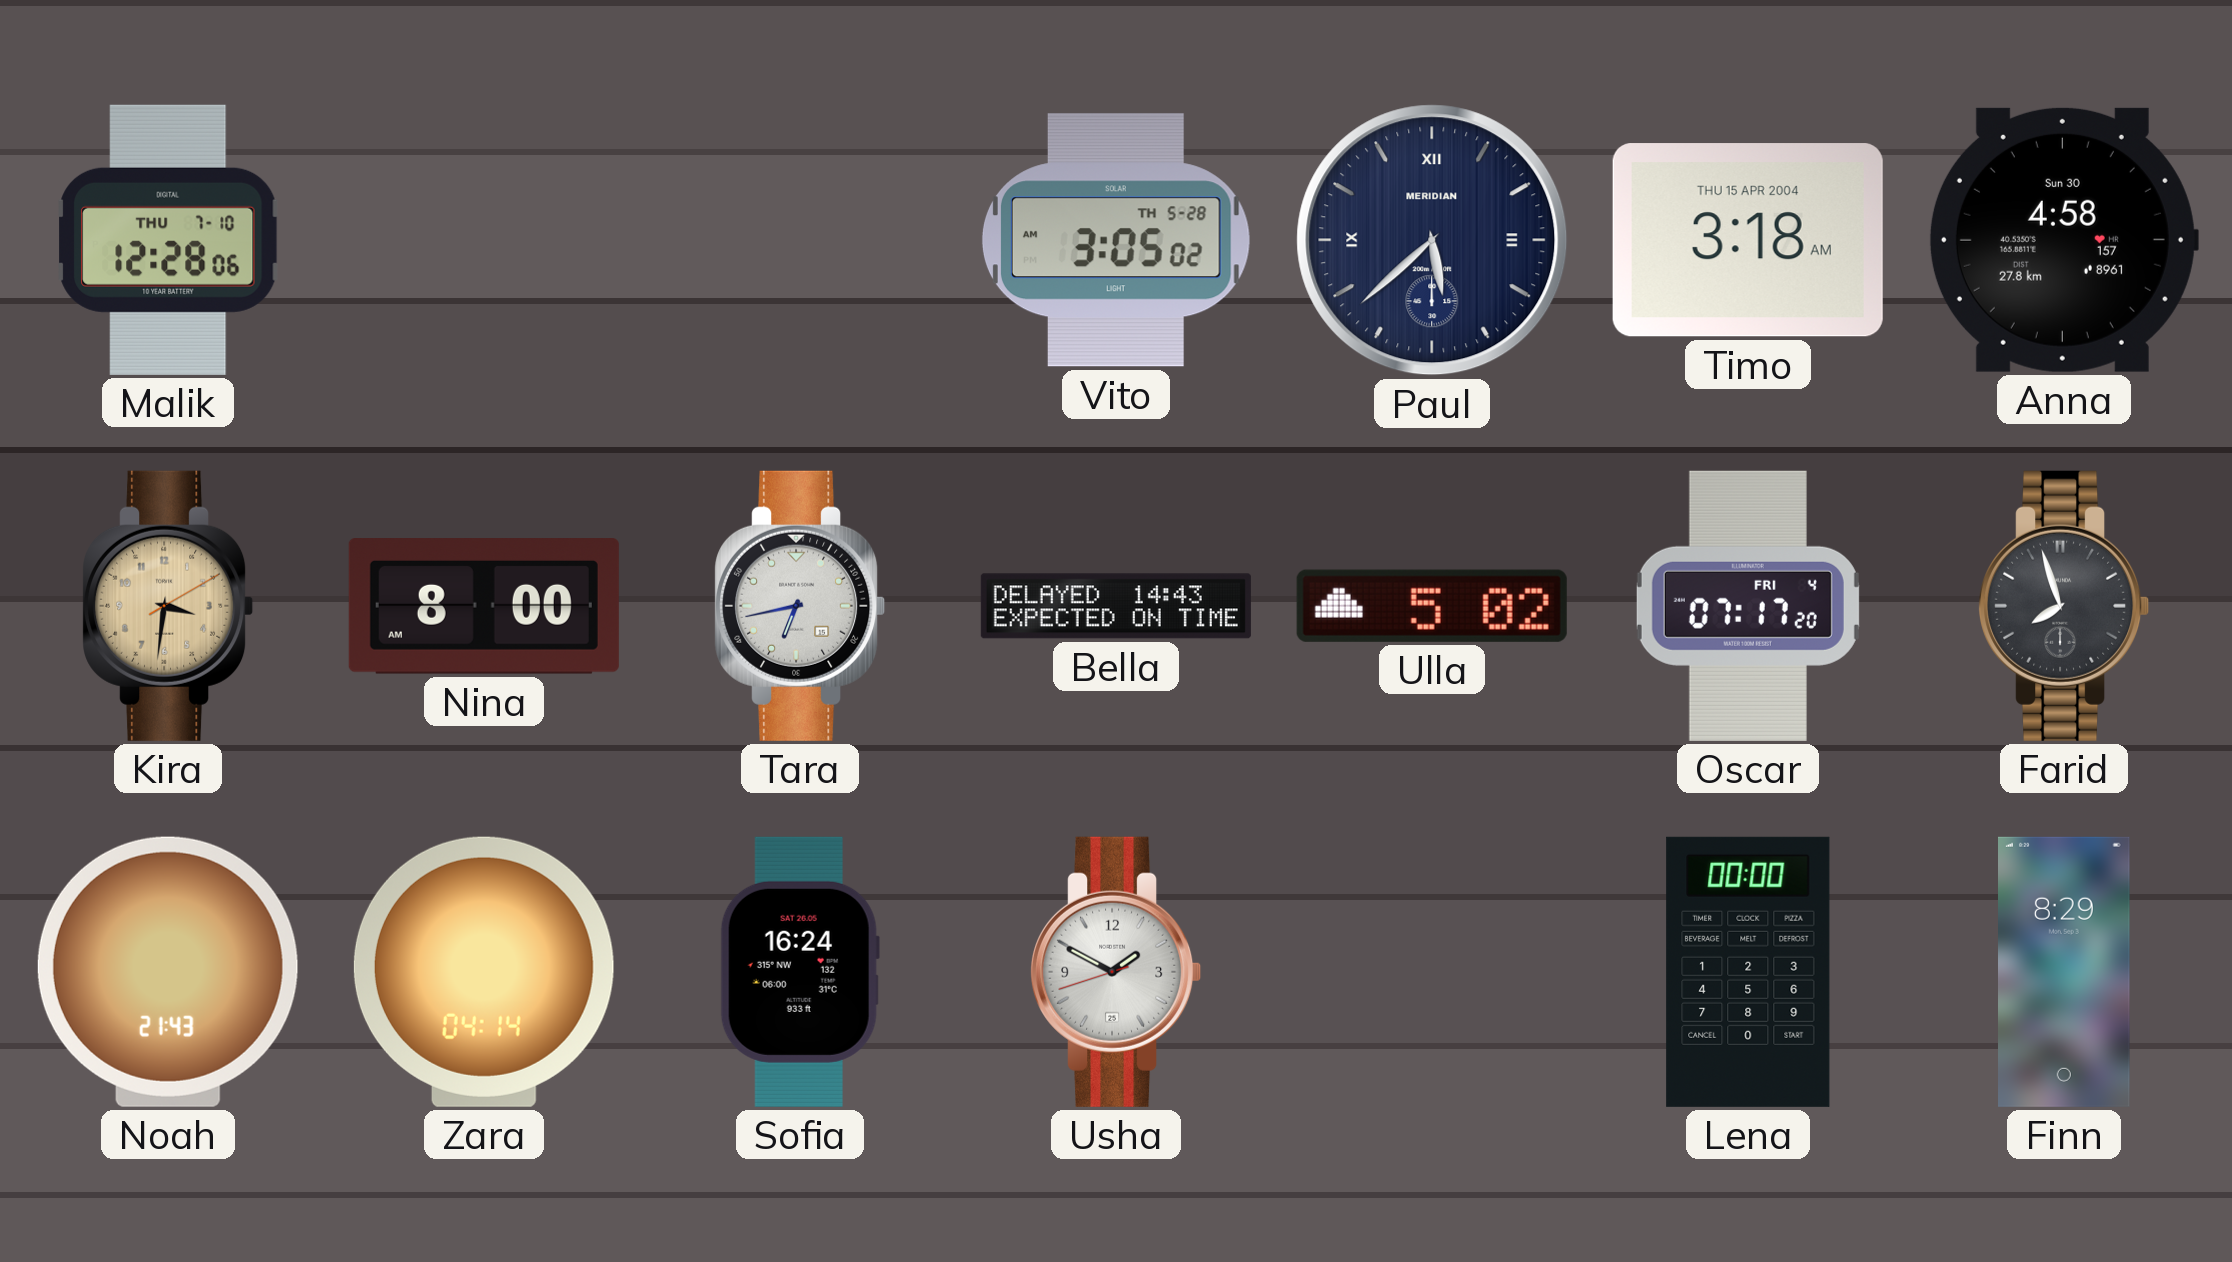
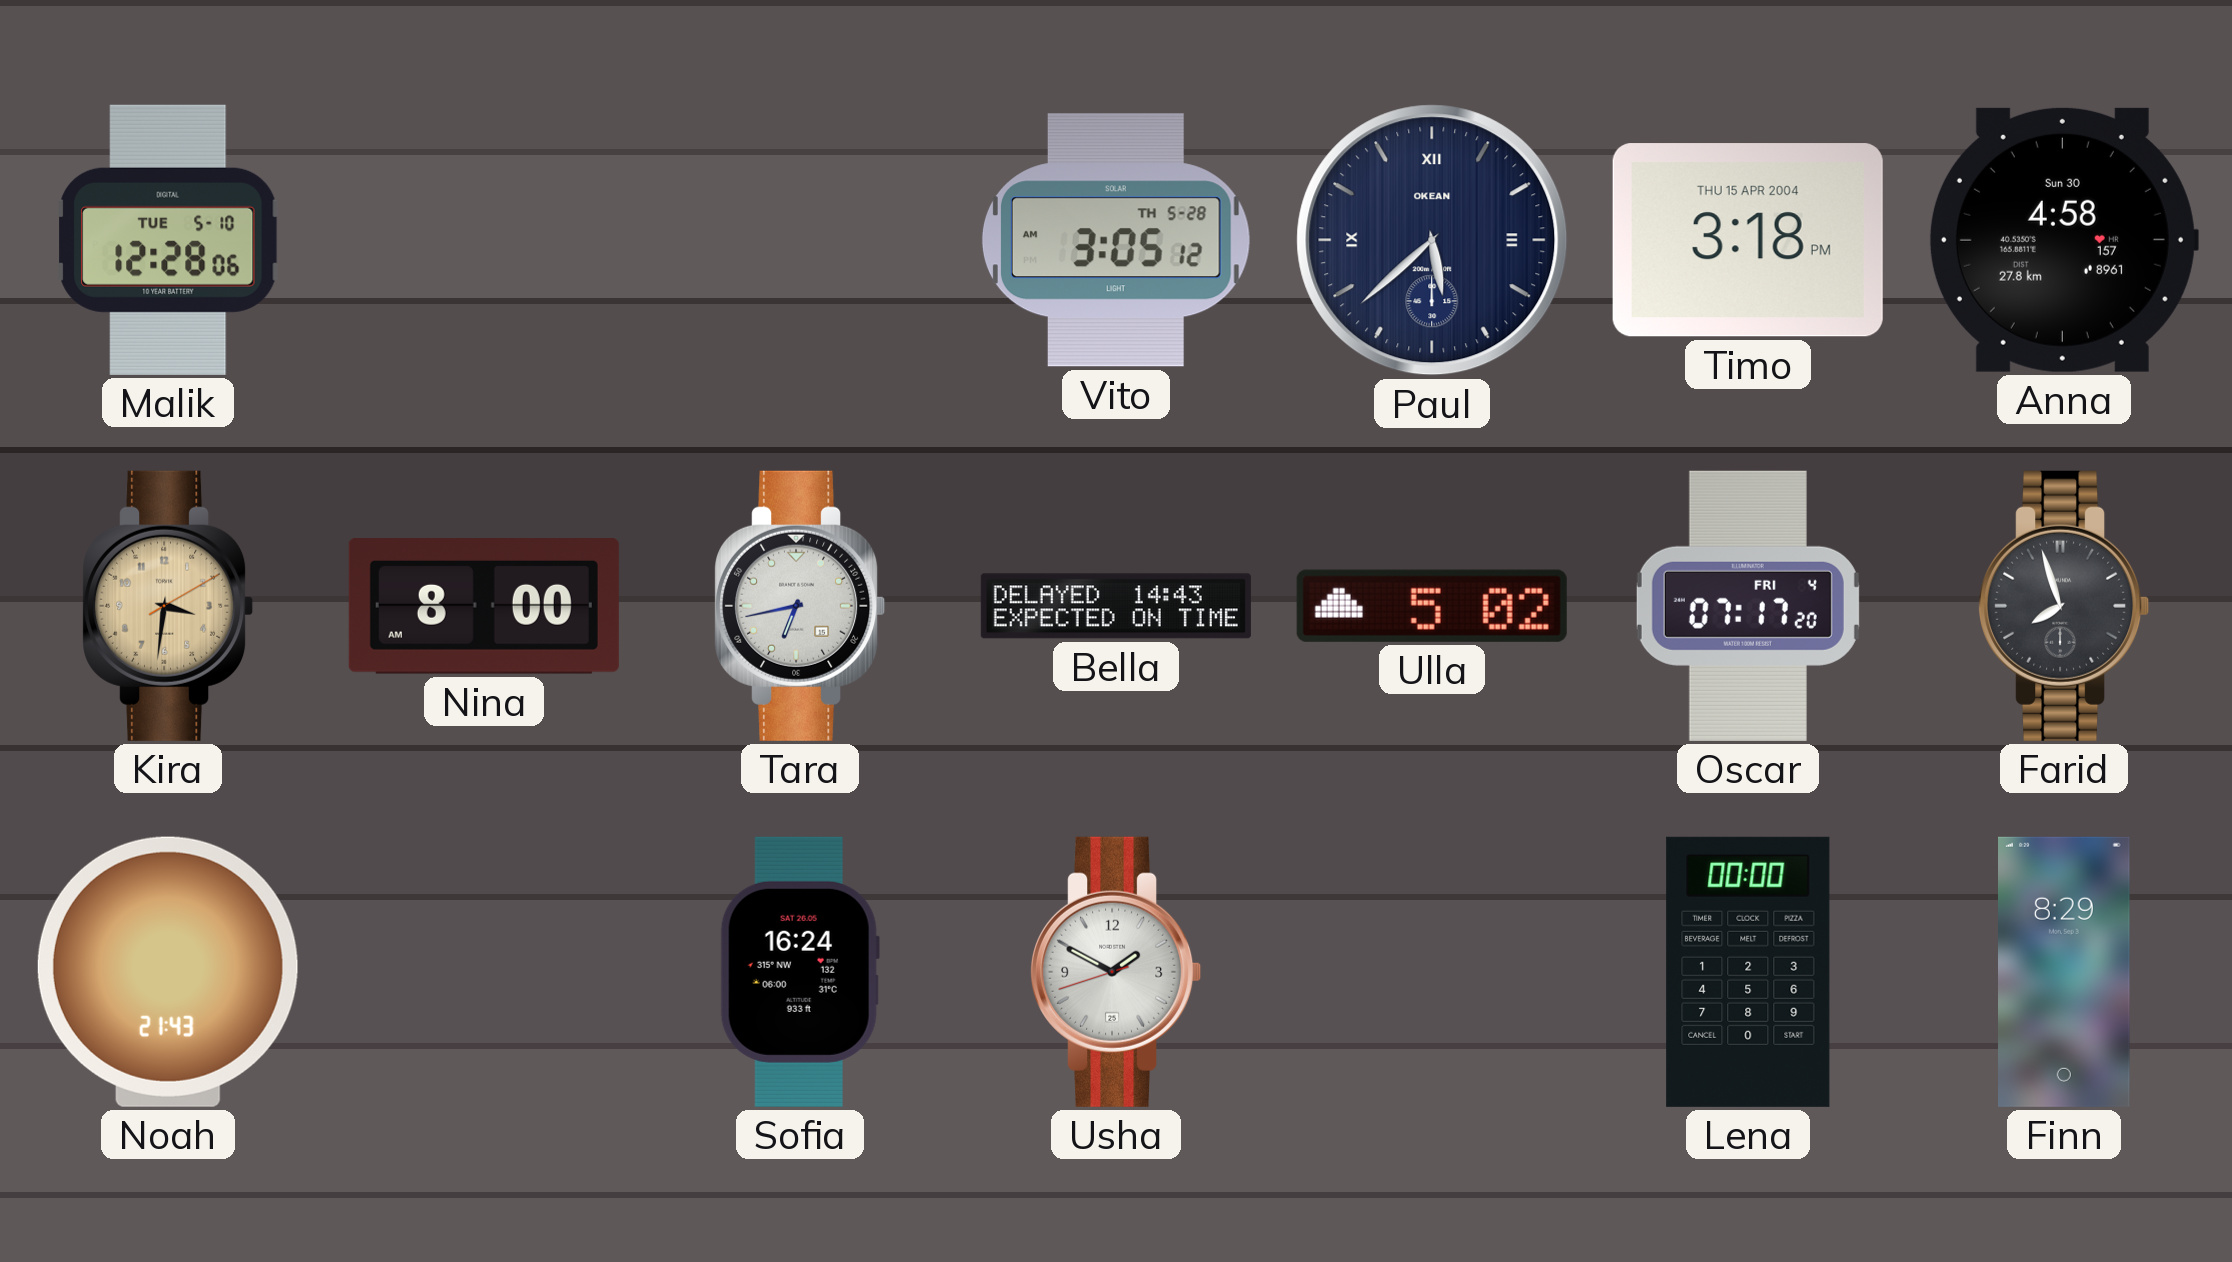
Malik date: THU 7-10 -> TUE 5-10 (168, 240)
Vito: 3:05:02 AM -> 3:05:12 AM (1116, 240)
Paul brand: MERIDIAN -> OKEAN (1432, 240)
Timo: 3:18 AM -> 3:18 PM (1748, 240)
Zara: 04:14 -> none (484, 972)
